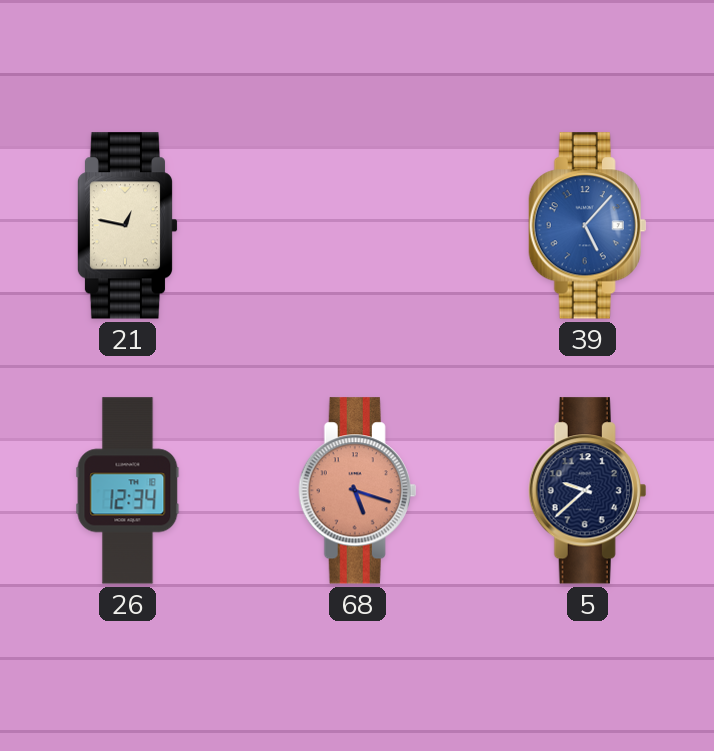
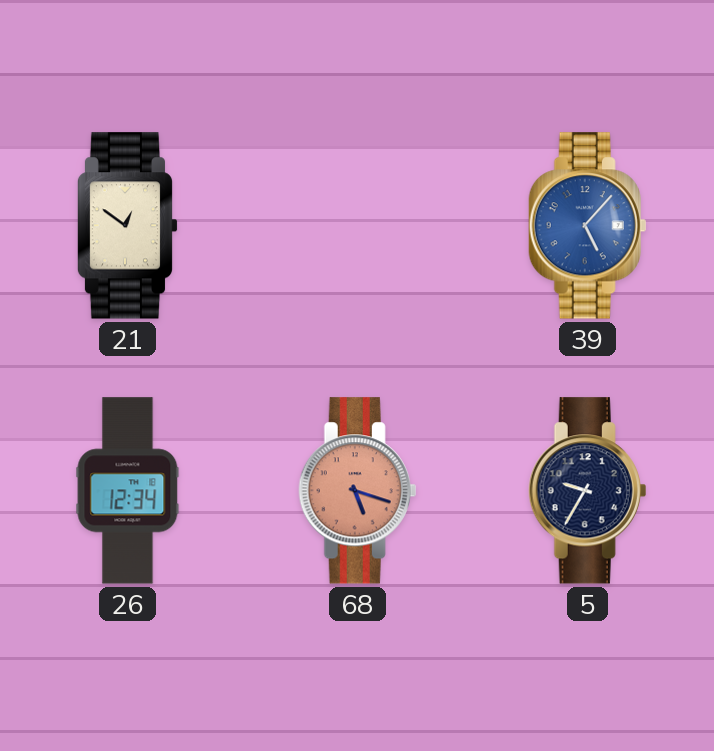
21: 12:47 -> 12:51 (127, 226)
5: 9:38 -> 9:35 (588, 491)
